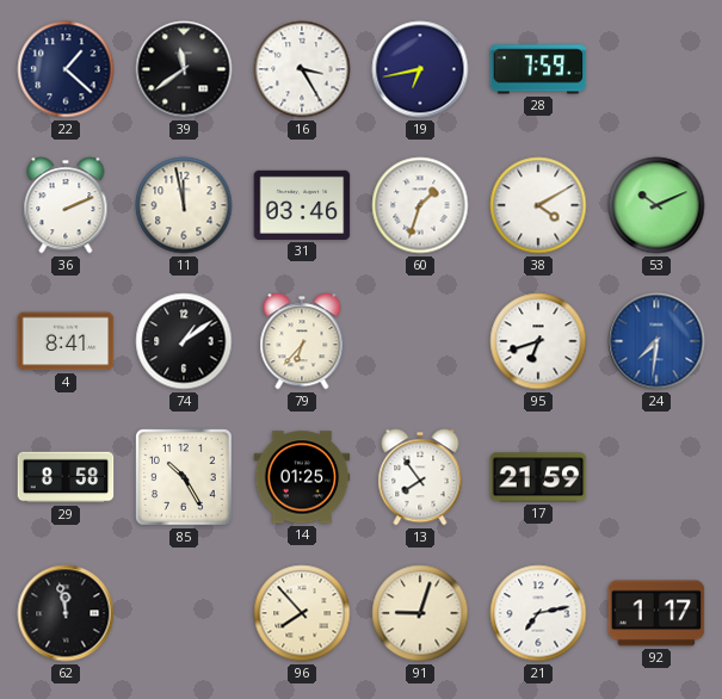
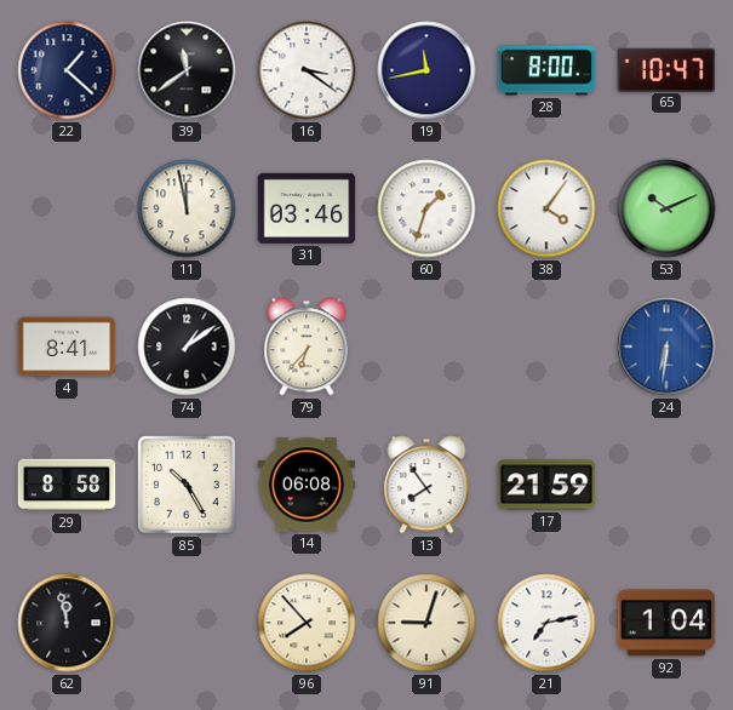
16: 3:25 -> 3:21 (307, 70)
19: 6:43 -> 11:43 (426, 70)
28: 7:59 -> 8:00 (546, 70)
65: none -> 10:47 (666, 69)
36: 2:11 -> none (66, 205)
38: 4:10 -> 4:06 (546, 208)
95: 6:42 -> none (538, 341)
24: 7:31 -> 6:31 (666, 347)
14: 01:25 -> 06:08 (307, 485)
92: 1:17 -> 1:04 (666, 623)
